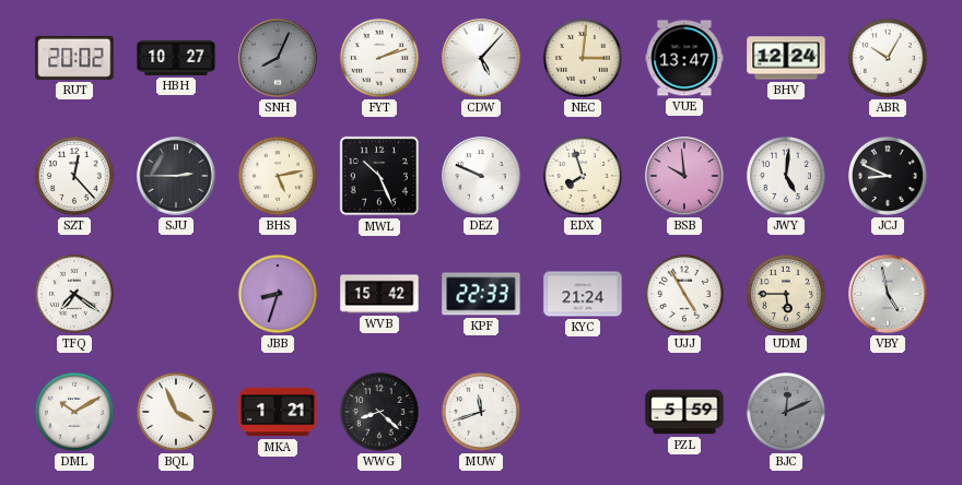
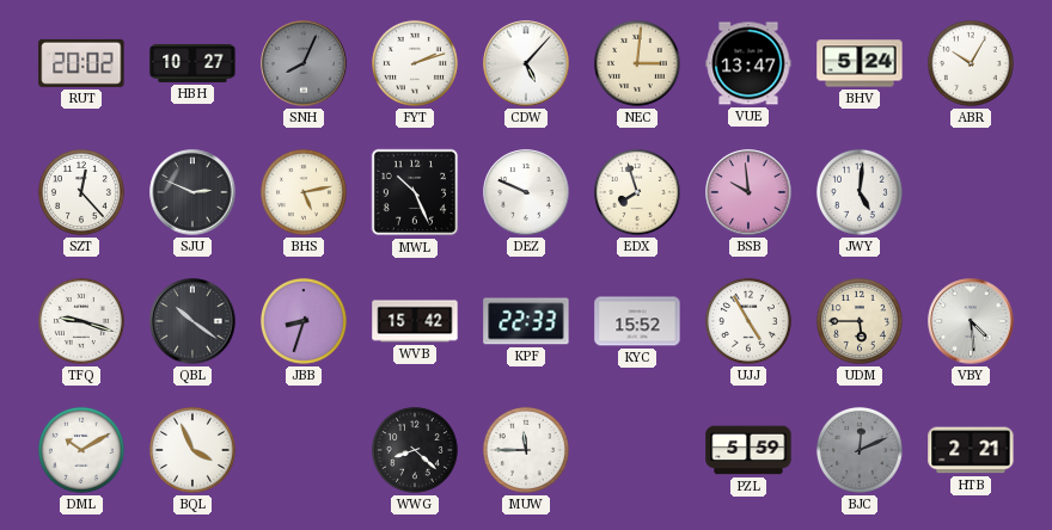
BHV: 12:24 -> 5:24 (860, 63)
SJU: 2:45 -> 2:49 (192, 192)
JCJ: 8:49 -> none (888, 176)
TFQ: 7:21 -> 9:18 (81, 321)
QBL: none -> 10:21 (192, 321)
KYC: 21:24 -> 15:52 (637, 321)
VBY: 4:58 -> 4:29 (971, 321)
MKA: 1:21 -> none (278, 412)
MUW: 11:42 -> 11:45 (526, 450)
HTB: none -> 2:21 (971, 450)
